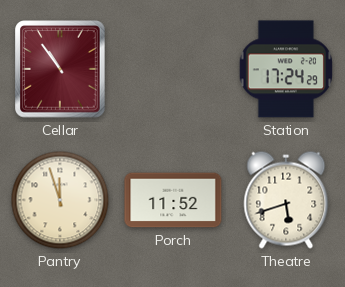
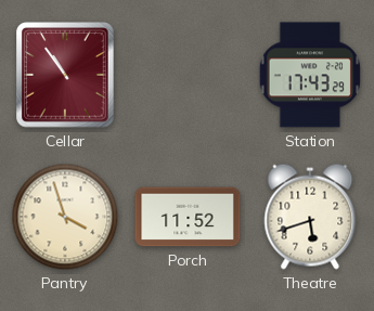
Station: 17:24 -> 17:43 (310, 75)
Pantry: 11:57 -> 3:57 (65, 217)
